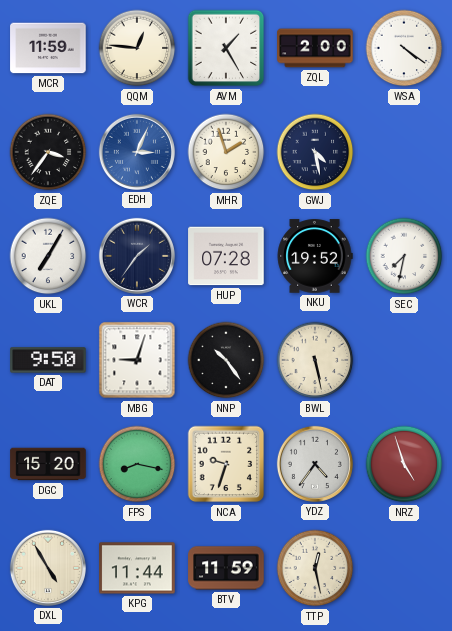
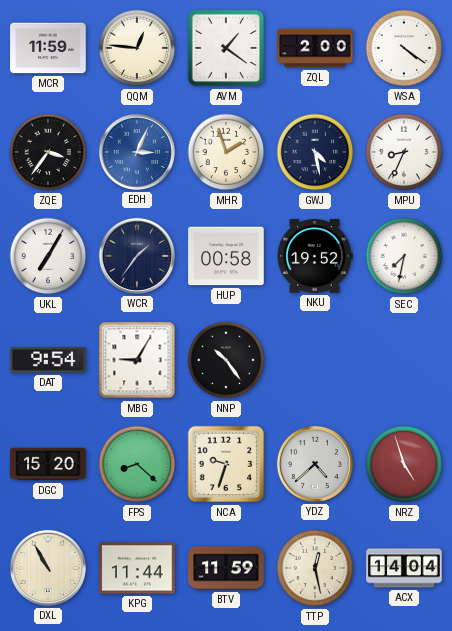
AVM: 1:25 -> 1:21 (226, 48)
MPU: none -> 8:34 (404, 152)
HUP: 07:28 -> 00:58 (226, 256)
DAT: 9:50 -> 9:54 (48, 360)
MBG: 9:03 -> 9:05 (137, 360)
BWL: 5:28 -> none (315, 360)
FPS: 8:17 -> 8:22 (137, 464)
YDZ: 4:36 -> 4:38 (315, 464)
DXL: 4:55 -> 10:55 (48, 568)
ACX: none -> 14:04 (404, 568)
